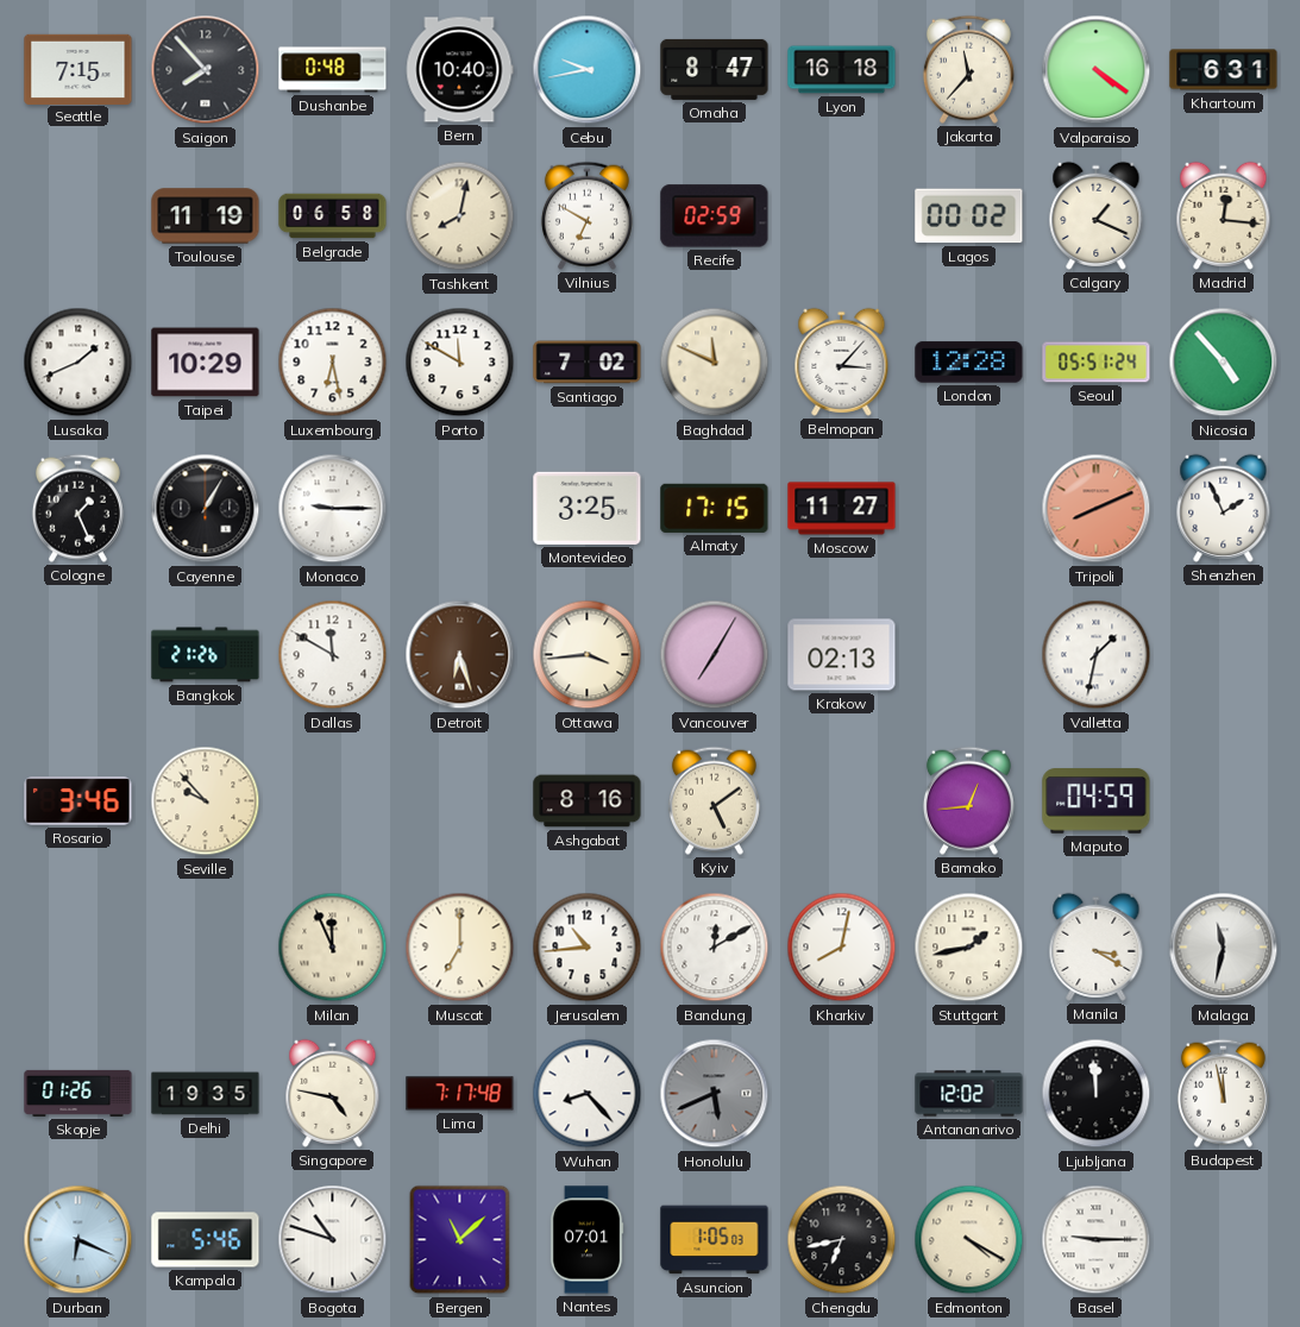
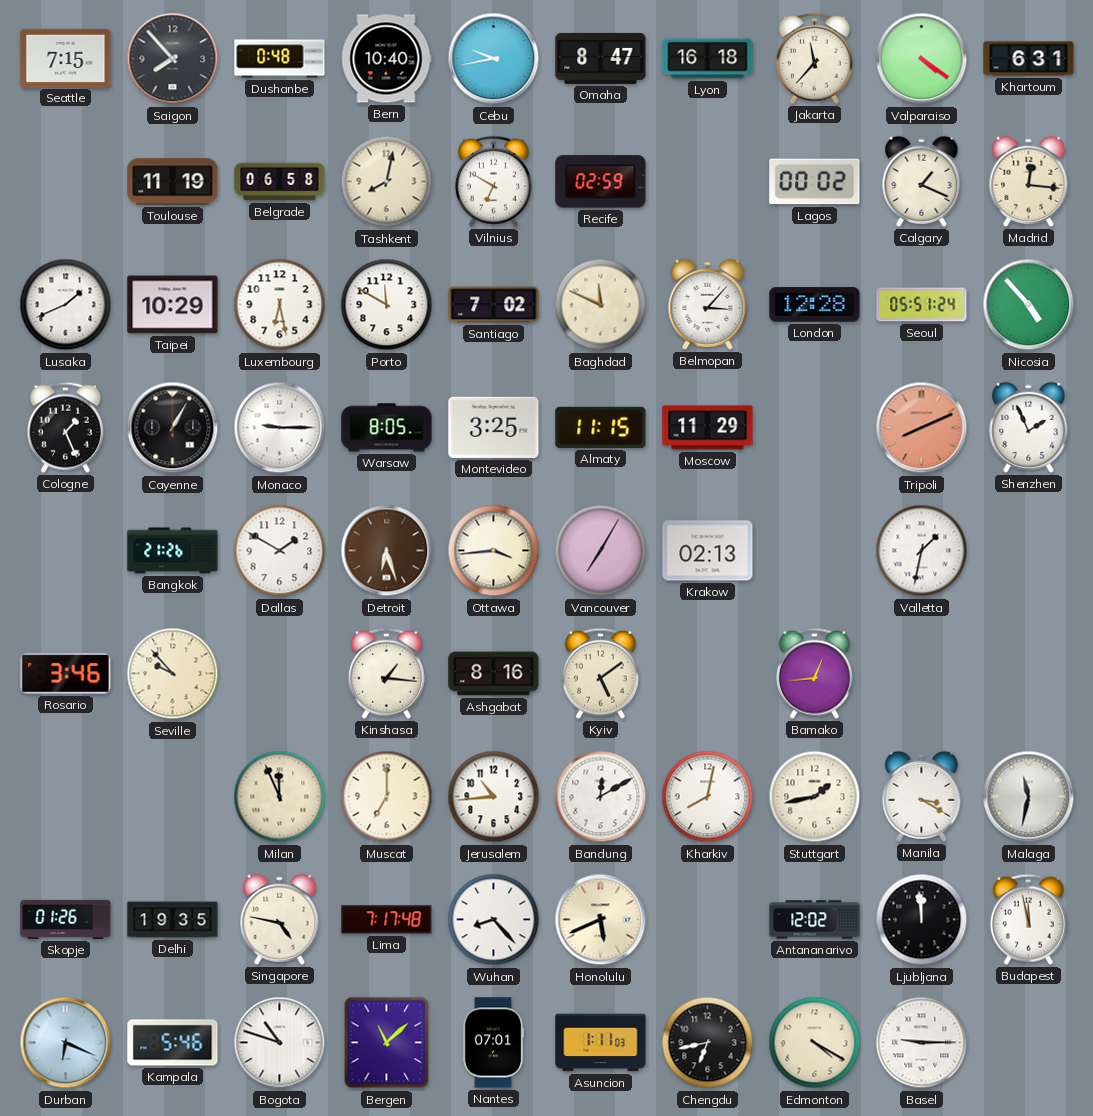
Warsaw: none -> 8:05 (387, 428)
Almaty: 17:15 -> 11:15 (601, 427)
Moscow: 11:27 -> 11:29 (708, 428)
Dallas: 11:50 -> 1:50 (280, 551)
Kinshasa: none -> 1:16 (386, 673)
Maputo: 04:59 -> none (1097, 801)
Honolulu dial: grey -> cream (601, 920)
Asuncion: 1:05 -> 1:11 (601, 1043)
